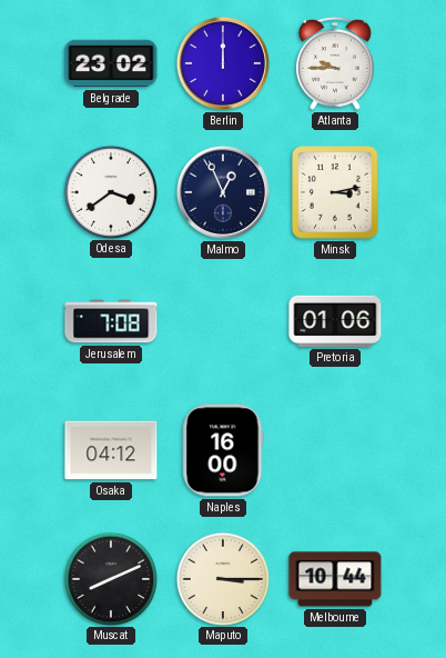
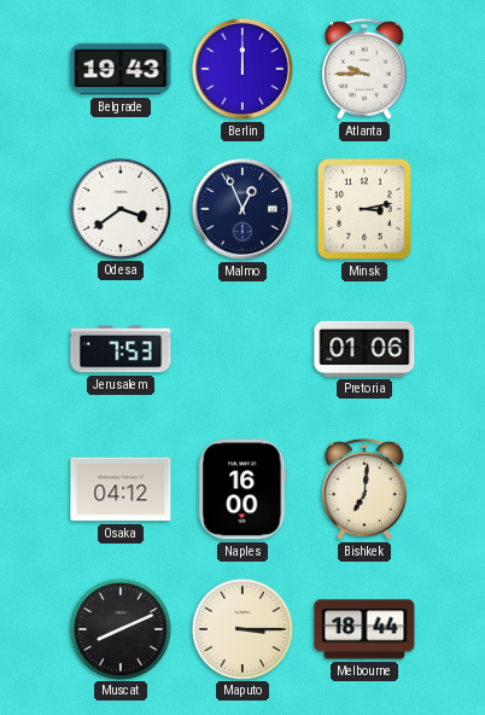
Belgrade: 23:02 -> 19:43 (121, 69)
Jerusalem: 7:08 -> 7:53 (121, 349)
Bishkek: none -> 7:01 (364, 489)
Melbourne: 10:44 -> 18:44 (364, 629)
